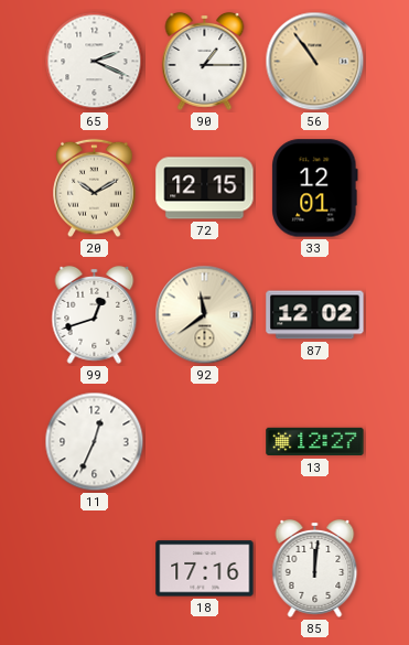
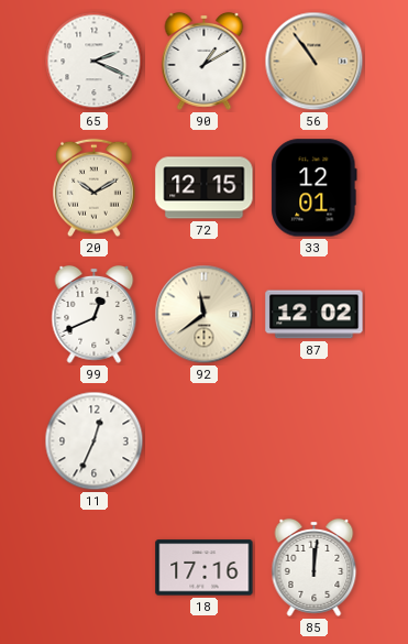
90: 1:15 -> 1:10 (205, 61)
99: 12:42 -> 12:41 (95, 314)
13: 12:27 -> none (315, 442)
